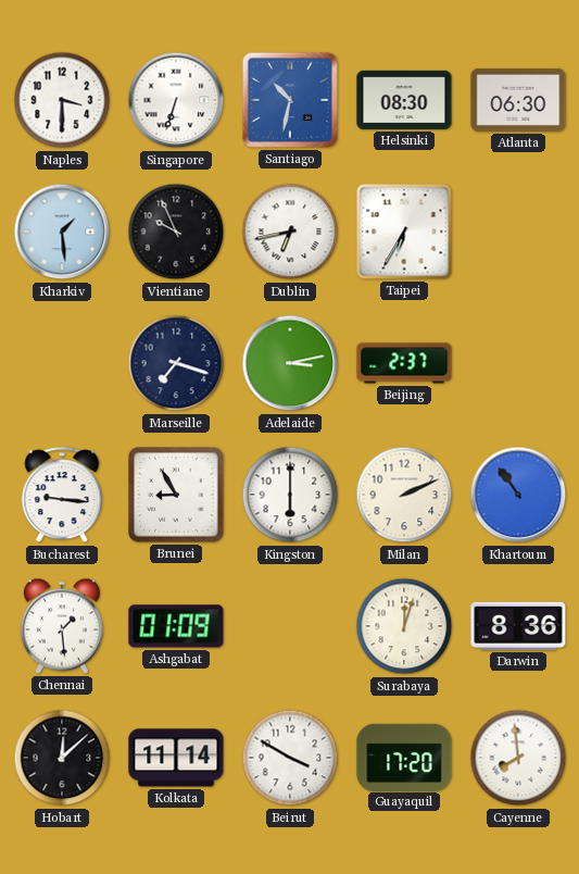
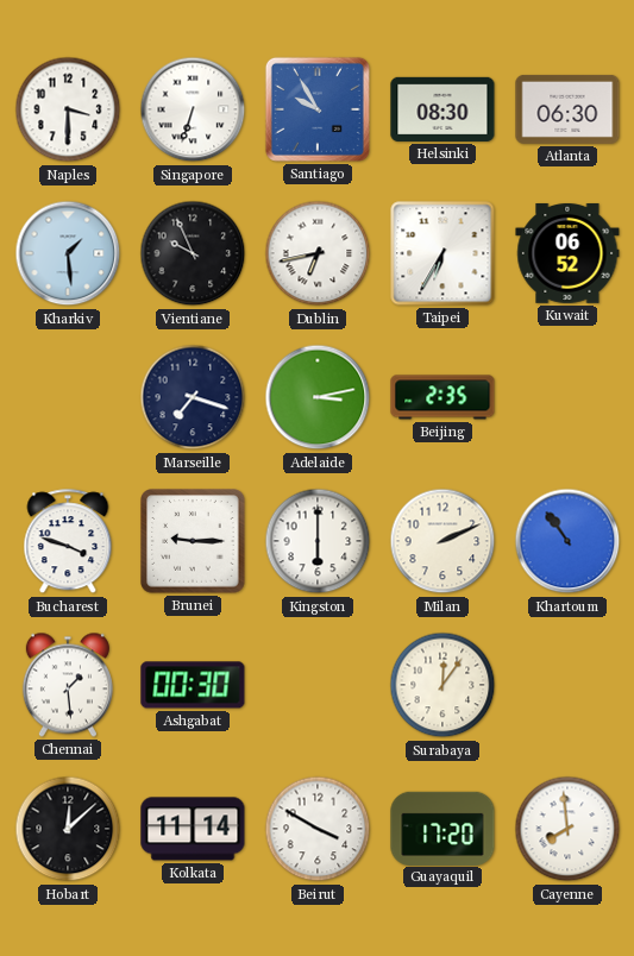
Santiago: 10:32 -> 9:55 (318, 109)
Kuwait: none -> 06:52 (567, 253)
Beijing: 2:37 -> 2:35 (442, 397)
Bucharest: 9:16 -> 3:48 (68, 542)
Brunei: 8:55 -> 9:15 (193, 541)
Ashgabat: 01:09 -> 00:30 (193, 685)
Surabaya: 12:03 -> 12:06 (442, 685)
Darwin: 8:36 -> none (518, 626)
